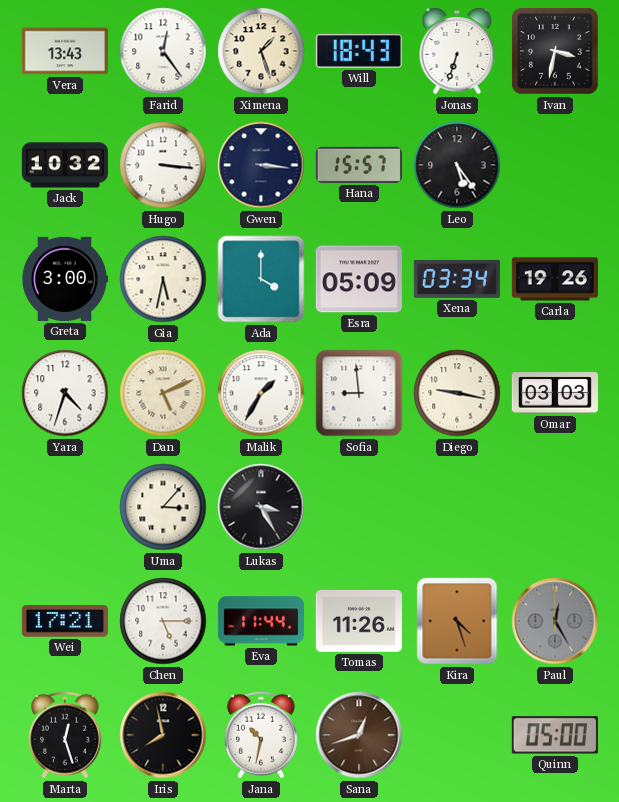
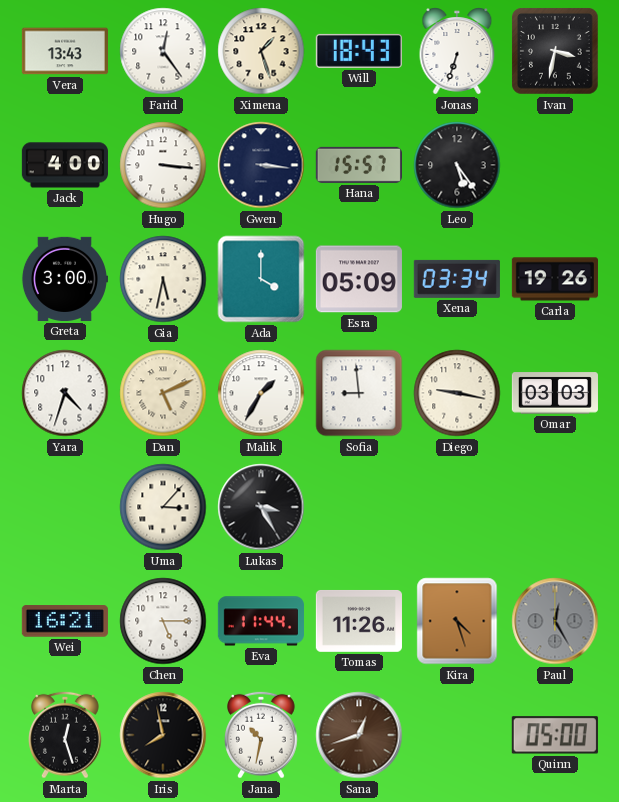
Jack: 10:32 -> 4:00 (65, 165)
Wei: 17:21 -> 16:21 (65, 621)
